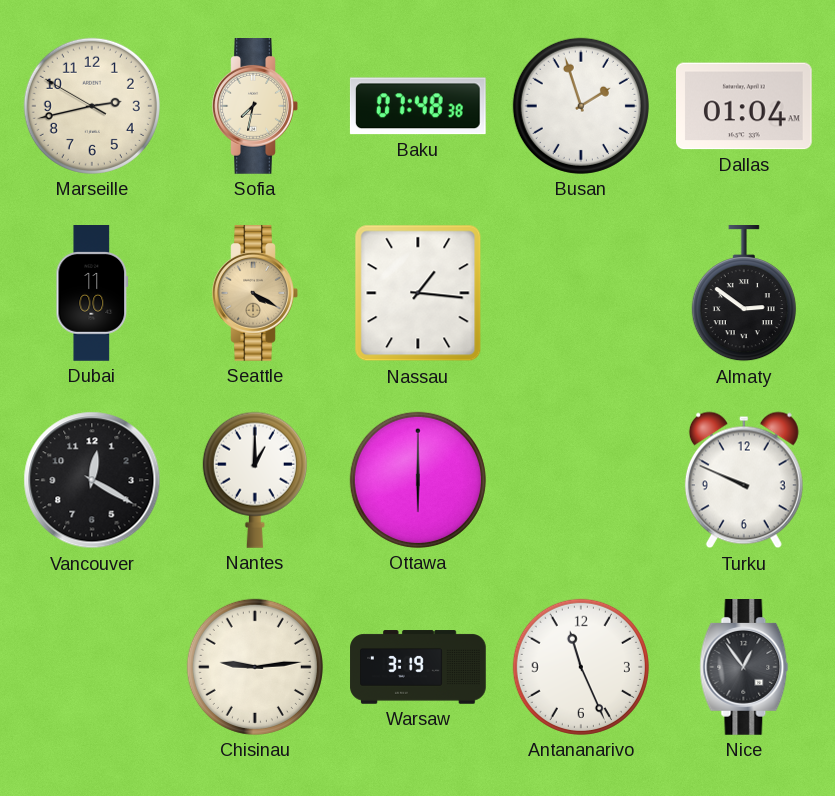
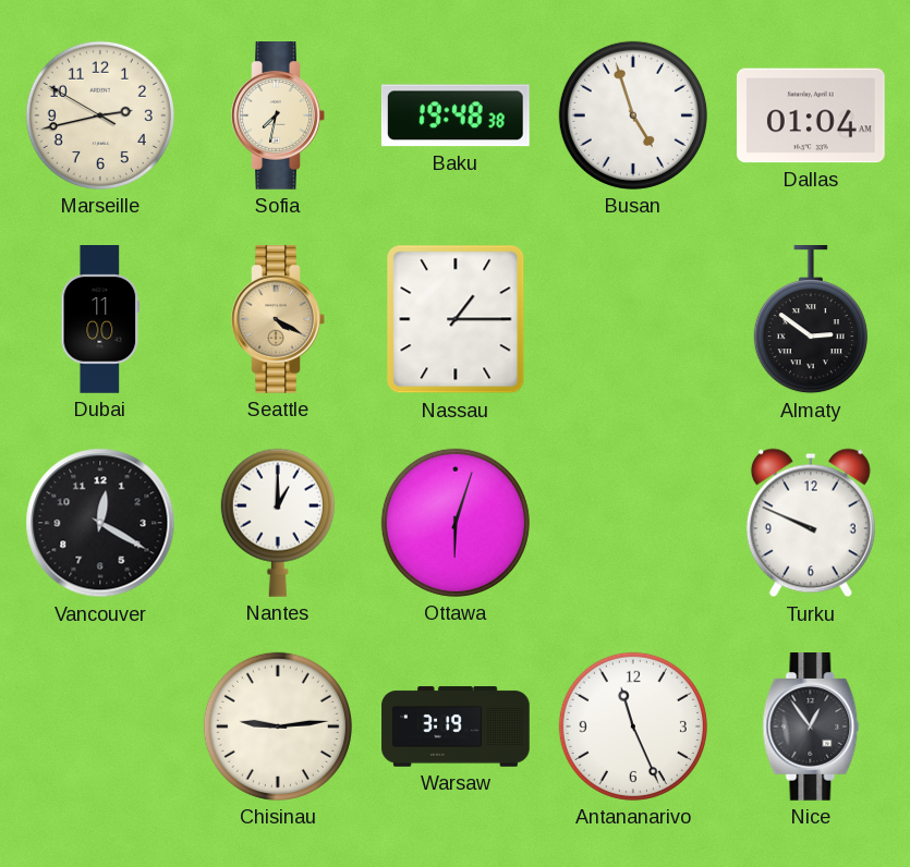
Baku: 07:48 -> 19:48 (456, 115)
Busan: 1:57 -> 4:57 (633, 115)
Nassau: 1:16 -> 1:15 (456, 319)
Ottawa: 6:00 -> 6:03 (456, 523)
